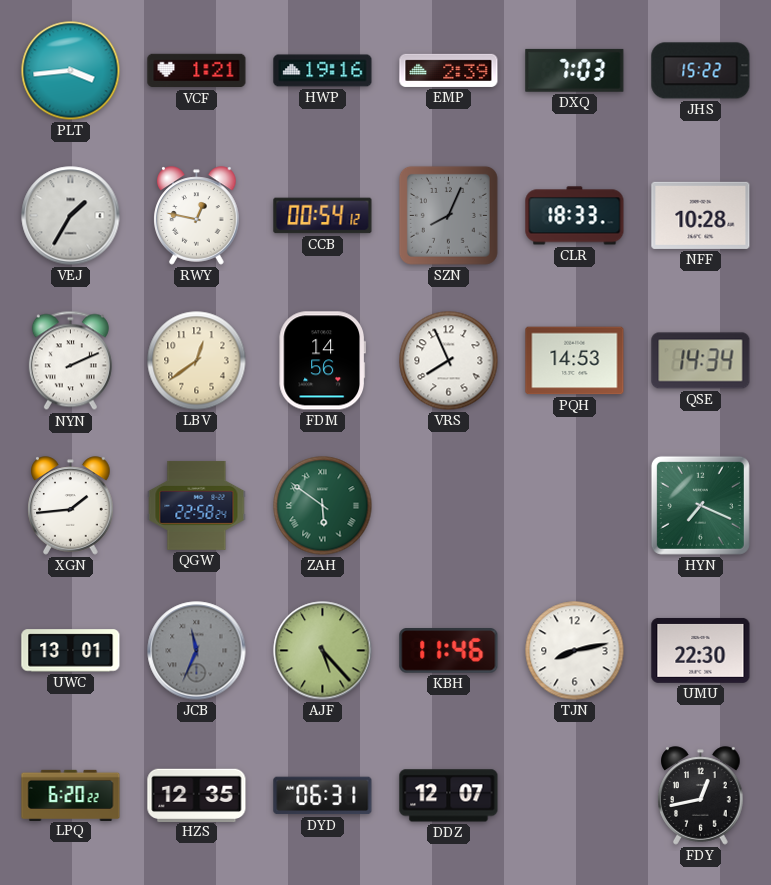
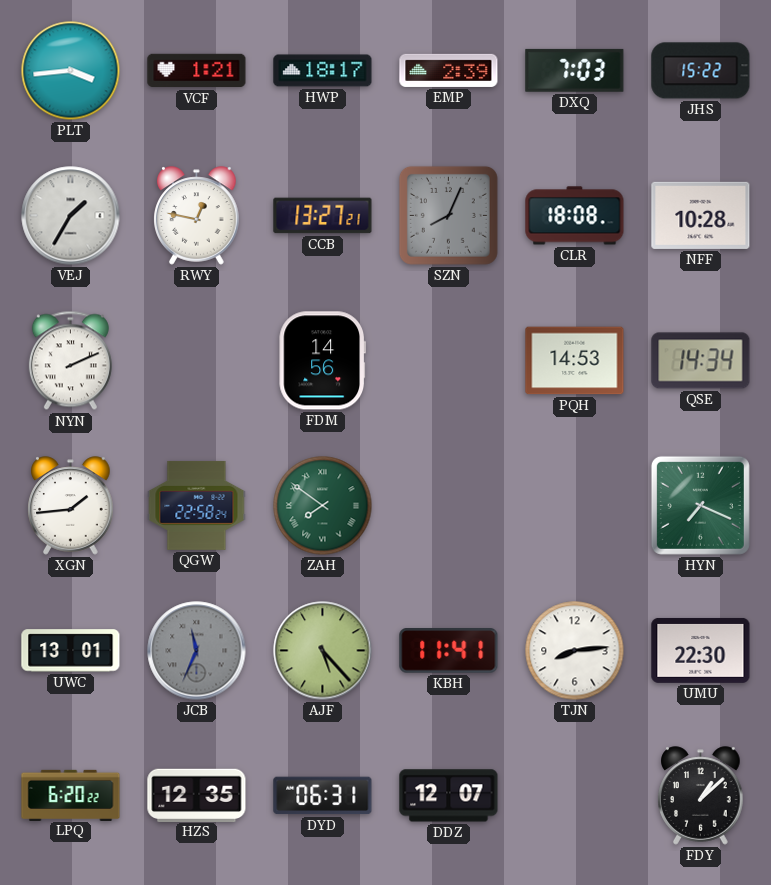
HWP: 19:16 -> 18:17 (323, 71)
CCB: 00:54 -> 13:27 (323, 216)
CLR: 18:33 -> 18:08 (575, 216)
LBV: 12:39 -> none (197, 361)
VRS: 7:56 -> none (449, 361)
ZAH: 5:51 -> 7:51 (323, 506)
KBH: 11:46 -> 11:41 (449, 651)
TJN: 8:13 -> 8:14 (575, 651)
FDY: 12:43 -> 1:08 (701, 796)
